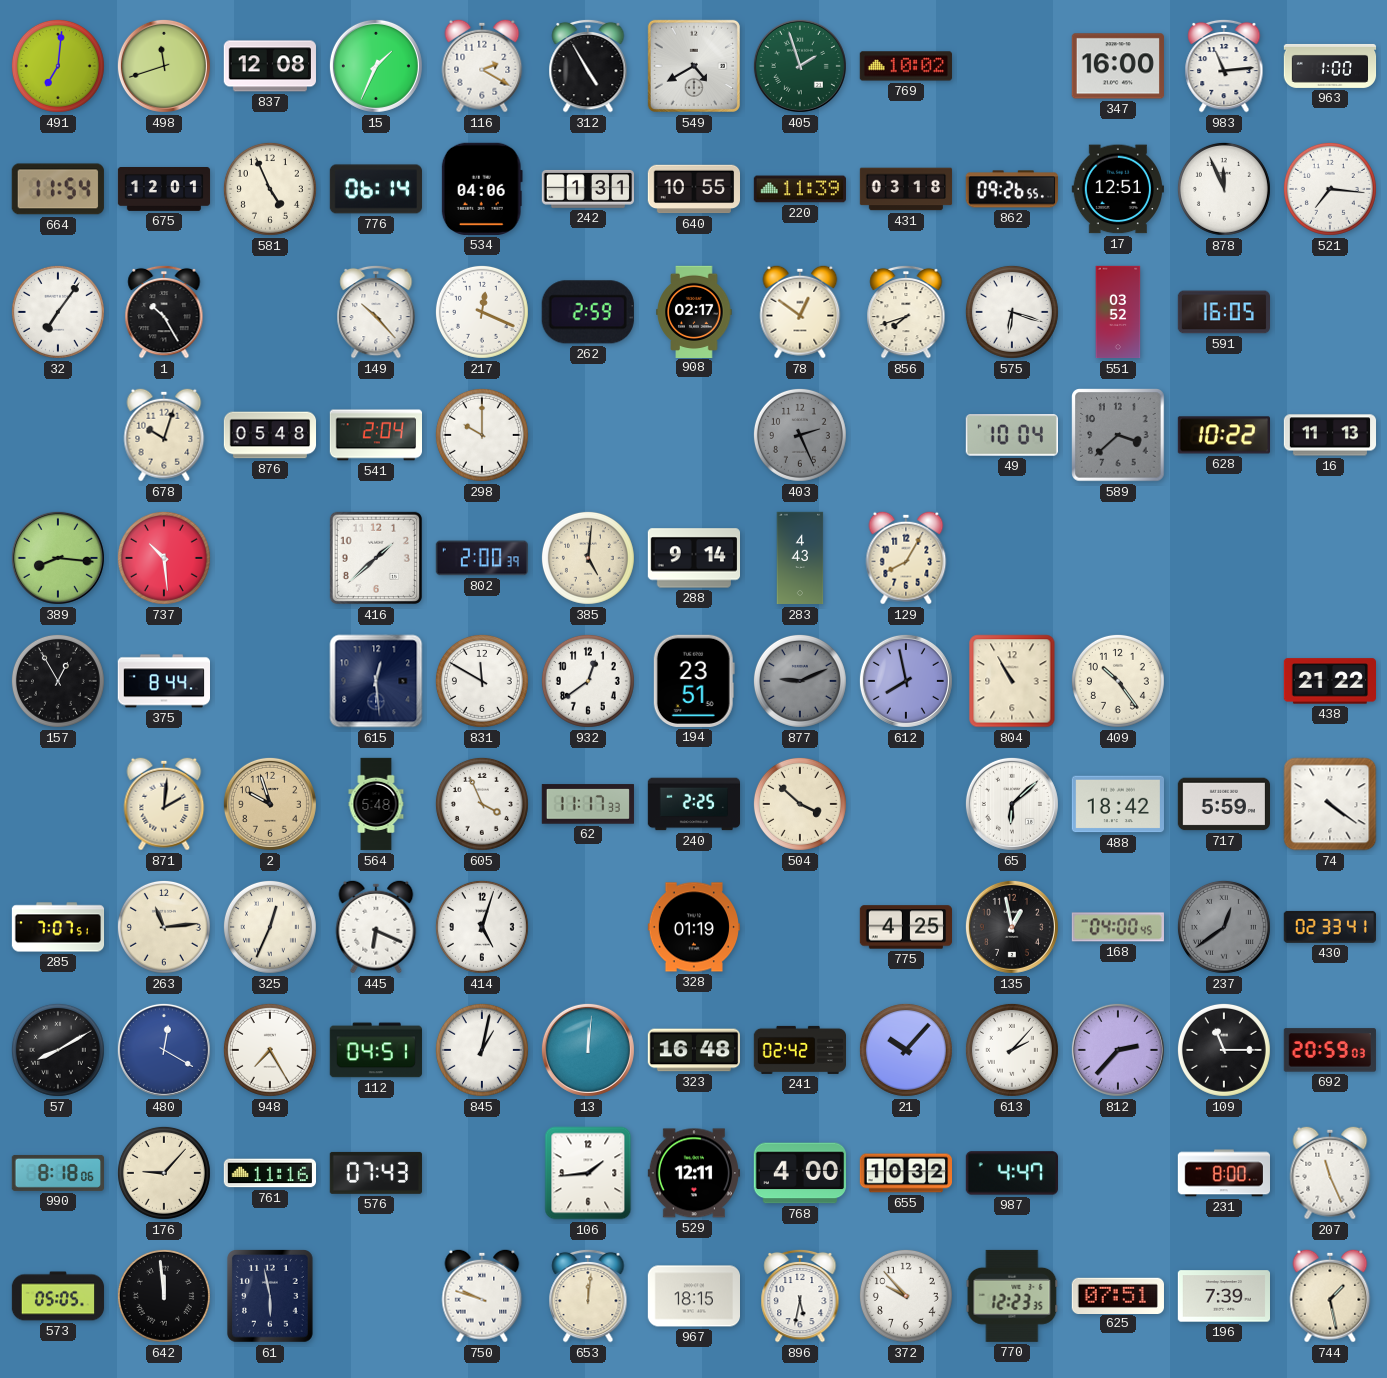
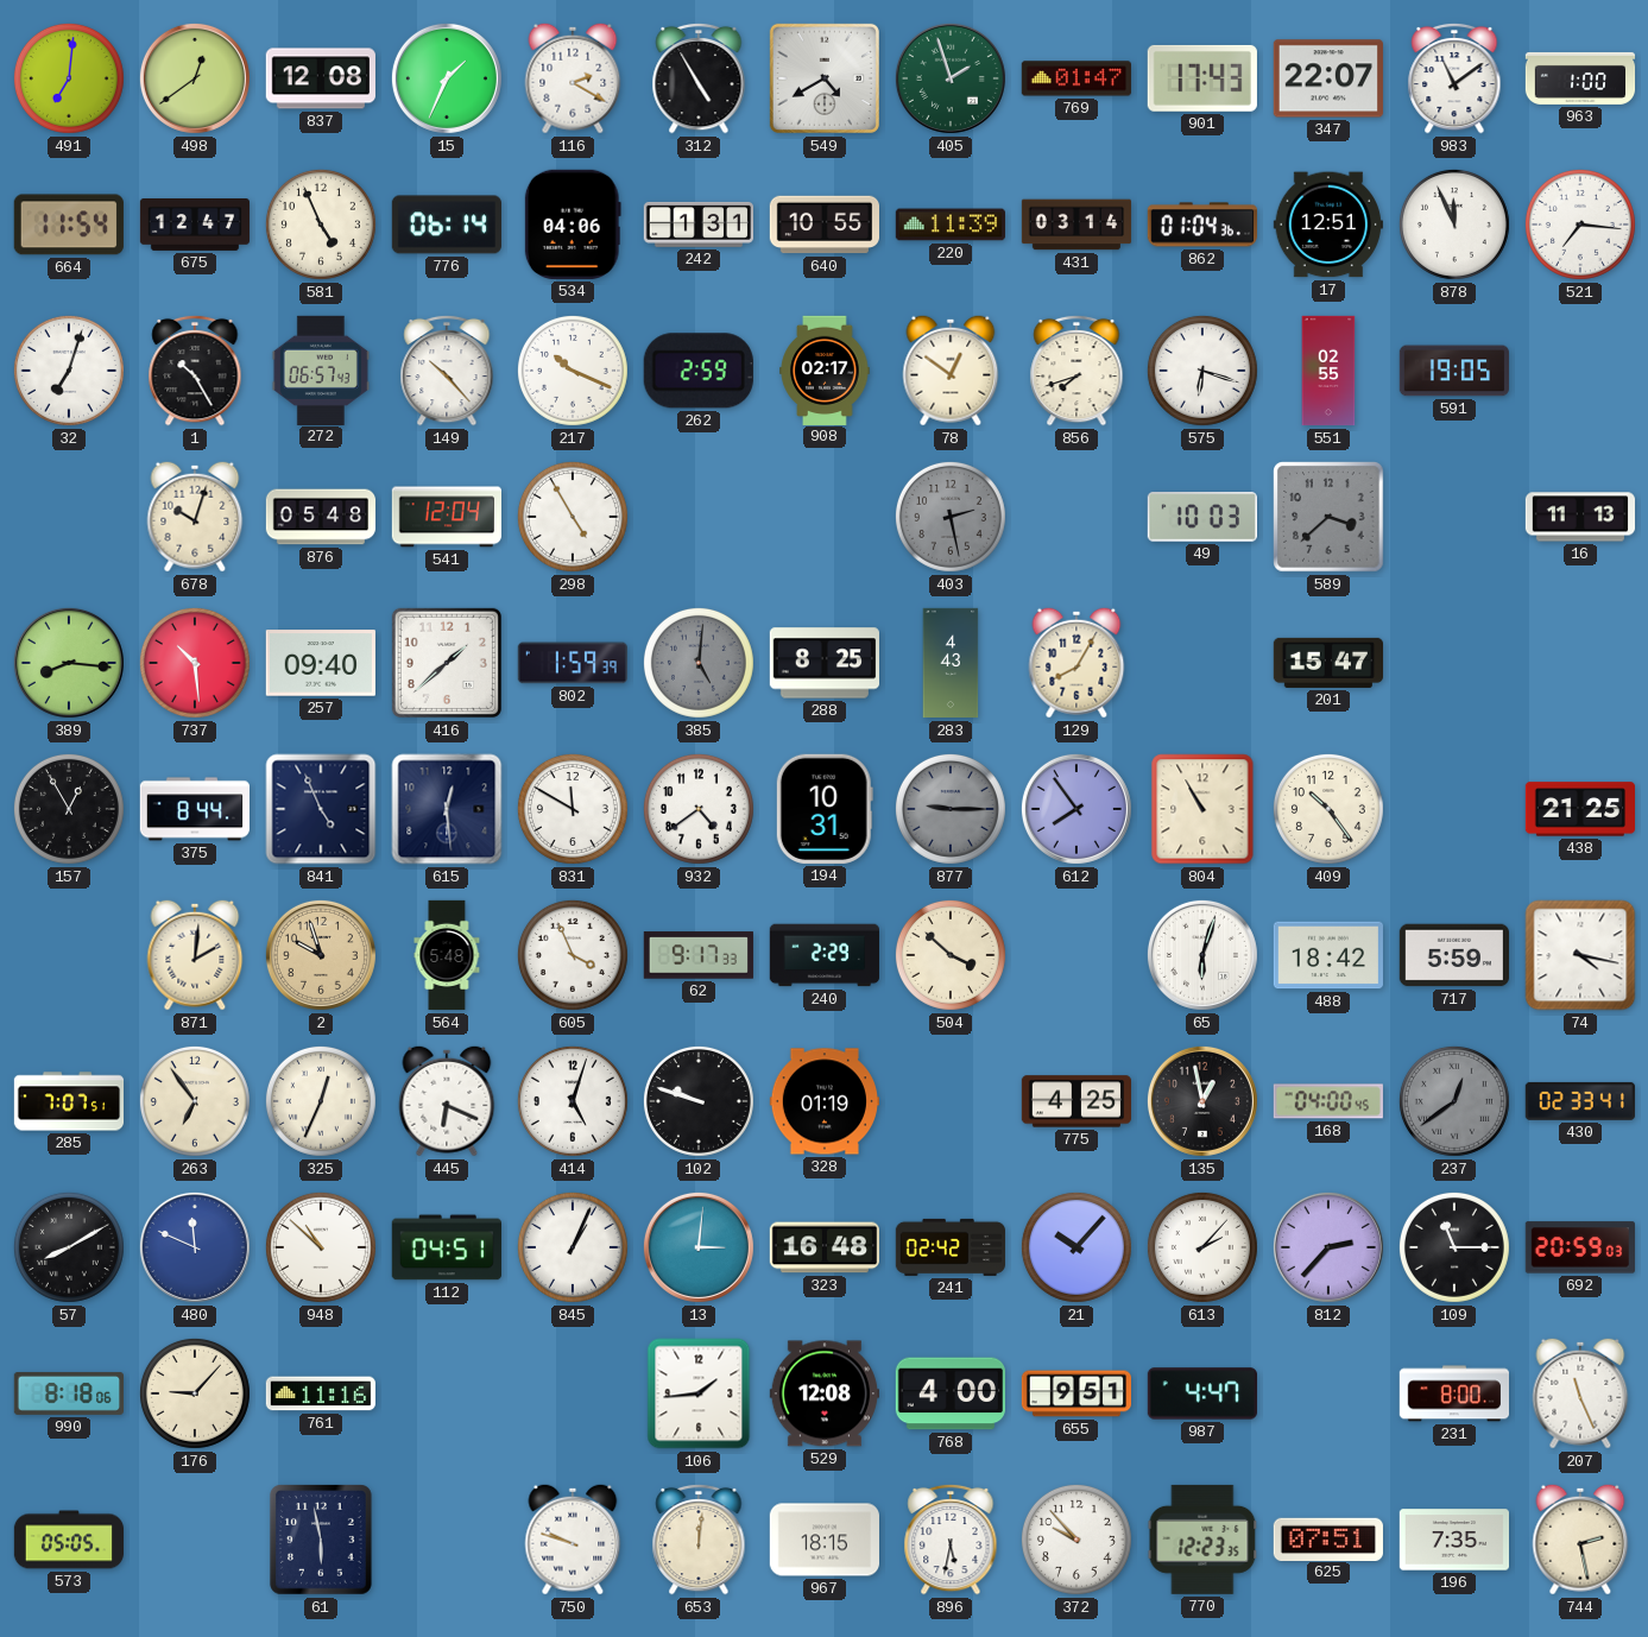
498: 11:42 -> 12:39 (195, 78)
769: 10:02 -> 01:47 (1076, 78)
901: none -> 17:43 (1202, 78)
347: 16:00 -> 22:07 (1328, 78)
983: 11:14 -> 11:09 (1454, 78)
675: 12:01 -> 12:47 (195, 226)
431: 03:18 -> 03:14 (1076, 225)
862: 09:26 -> 01:04 (1202, 225)
32: 7:06 -> 7:03 (69, 371)
272: none -> 06:57 (321, 369)
217: 12:19 -> 10:19 (573, 371)
551: 03:52 -> 02:55 (1328, 371)
591: 16:05 -> 19:05 (1453, 371)
541: 2:04 -> 12:04 (446, 517)
298: 10:00 -> 4:55 (573, 517)
403: 2:26 -> 2:28 (951, 517)
49: 10:04 -> 10:03 (1202, 517)
628: 10:22 -> none (1223, 435)
257: none -> 09:40 (321, 663)
802: 2:00 -> 1:59 (573, 663)
385 dial: cream -> grey (699, 663)
288: 9:14 -> 8:25 (823, 663)
201: none -> 15:47 (1327, 663)
841: none -> 4:56 (321, 809)
932: 12:39 -> 4:39 (699, 809)
194: 23:51 -> 10:31 (825, 809)
877: 9:11 -> 9:15 (951, 809)
612: 7:58 -> 7:54 (1076, 809)
438: 21:22 -> 21:25 (1579, 809)
62: 11:17 -> 9:17 (699, 955)
240: 2:25 -> 2:29 (823, 955)
65: 6:08 -> 6:03 (1202, 955)
74: 4:21 -> 4:17 (1580, 955)
263: 11:14 -> 6:54 (195, 1101)
102: none -> 9:48 (699, 1101)
480: 12:20 -> 11:49 (195, 1247)
948: 7:25 -> 10:52 (321, 1247)
845: 1:02 -> 1:04 (573, 1247)
13: 12:01 -> 3:01 (699, 1247)
576: 07:43 -> none (376, 1173)
529: 12:11 -> 12:08 (823, 1393)
655: 10:32 -> 9:51 (1076, 1393)
642: 11:59 -> none (164, 1296)
196: 7:39 -> 7:35 (1453, 1540)
744: 1:28 -> 2:28 (1580, 1540)
